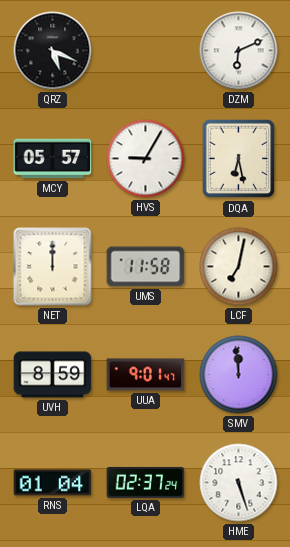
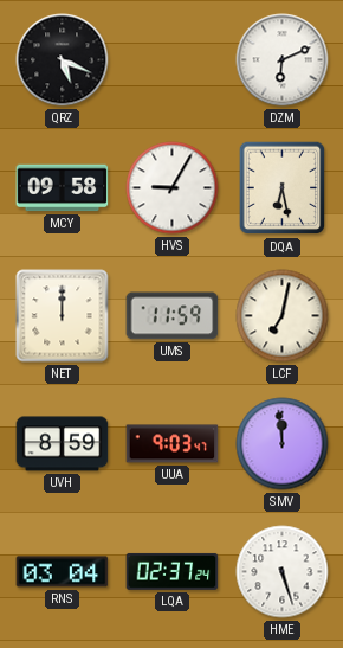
MCY: 05:57 -> 09:58 (63, 188)
UMS: 11:58 -> 11:59 (173, 316)
UUA: 9:01 -> 9:03 (173, 444)
RNS: 01:04 -> 03:04 (63, 572)
